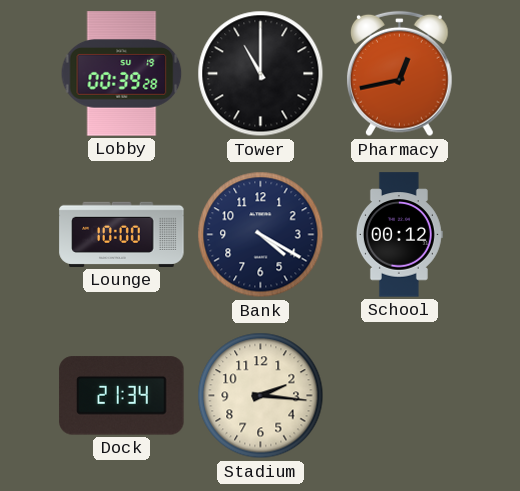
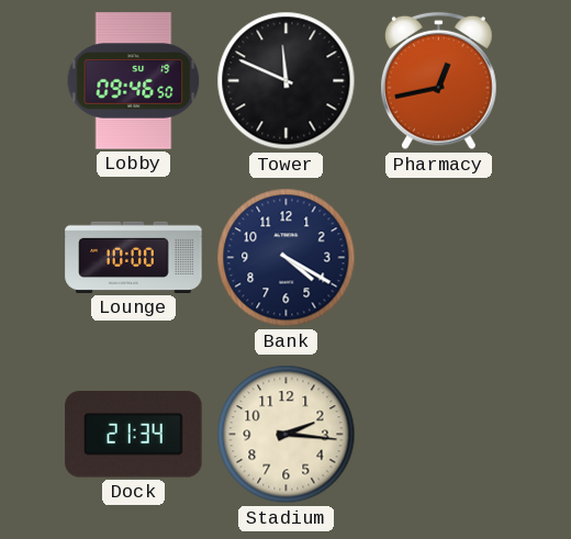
Lobby: 00:39 -> 09:46 (134, 81)
Tower: 11:00 -> 11:49 (287, 81)
School: 00:12 -> none (399, 235)
